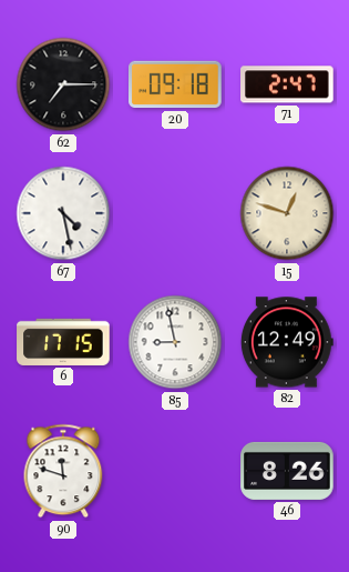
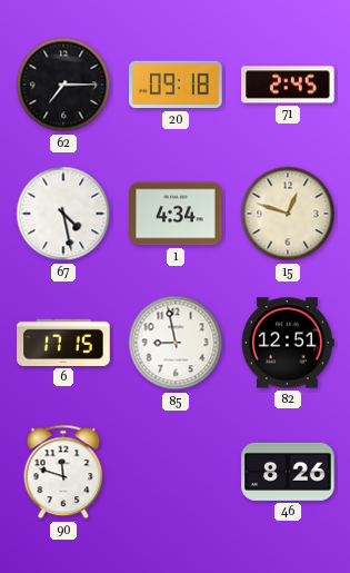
71: 2:47 -> 2:45 (288, 85)
1: none -> 4:34 (176, 214)
82: 12:49 -> 12:51 (288, 343)
